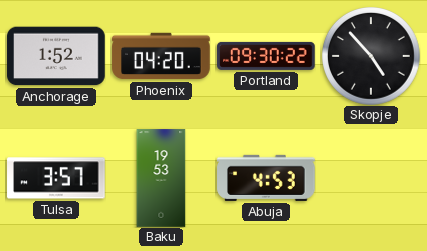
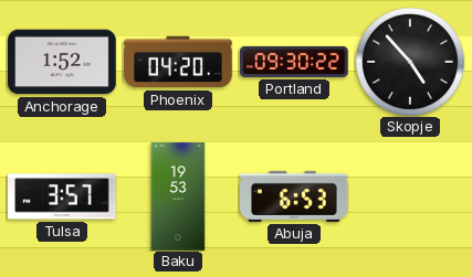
Abuja: 4:53 -> 6:53 (294, 196)
